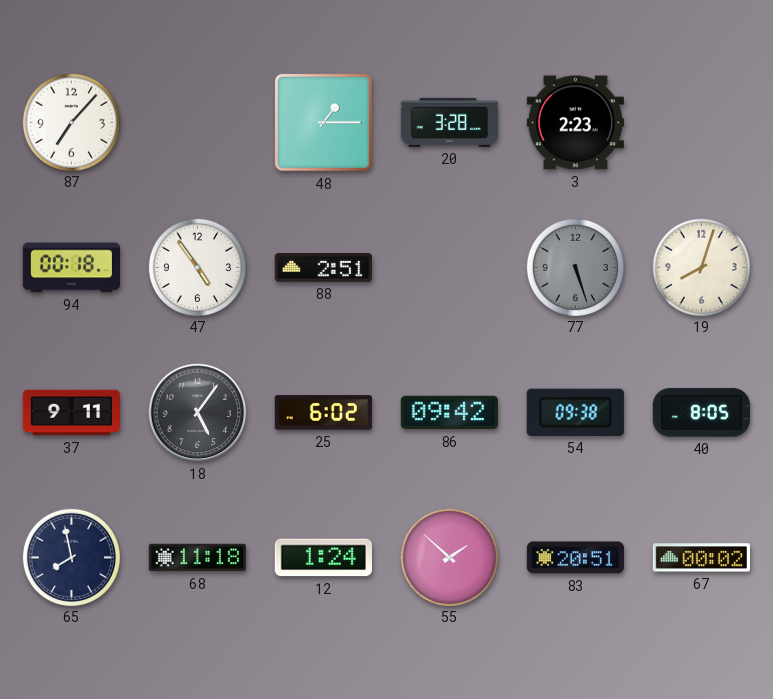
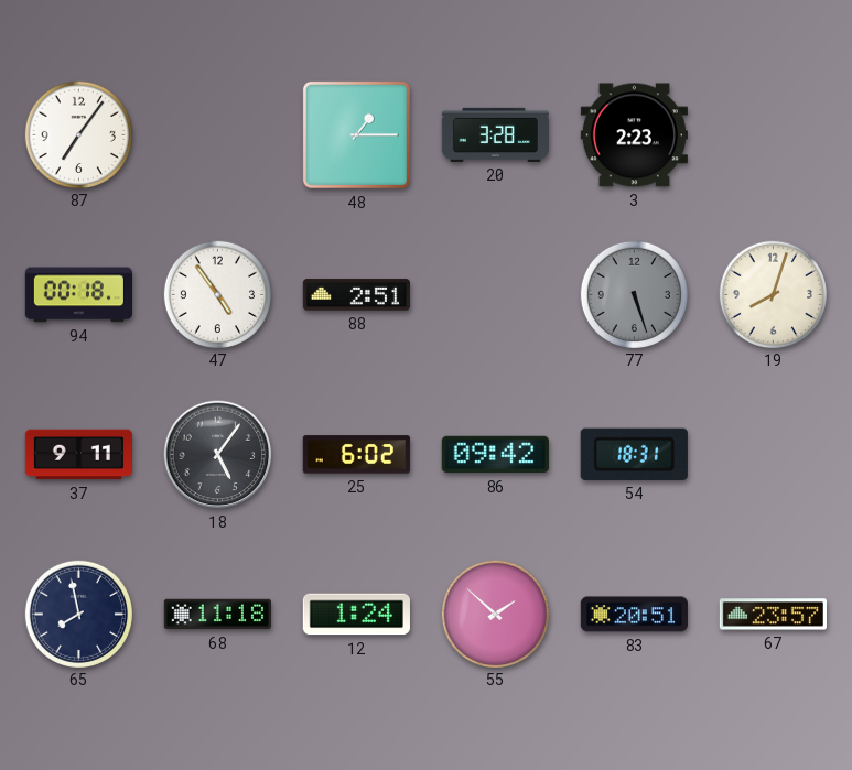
87: 7:07 -> 7:06 (78, 134)
54: 09:38 -> 18:31 (634, 454)
40: 8:05 -> none (701, 413)
67: 00:02 -> 23:57 (773, 615)
